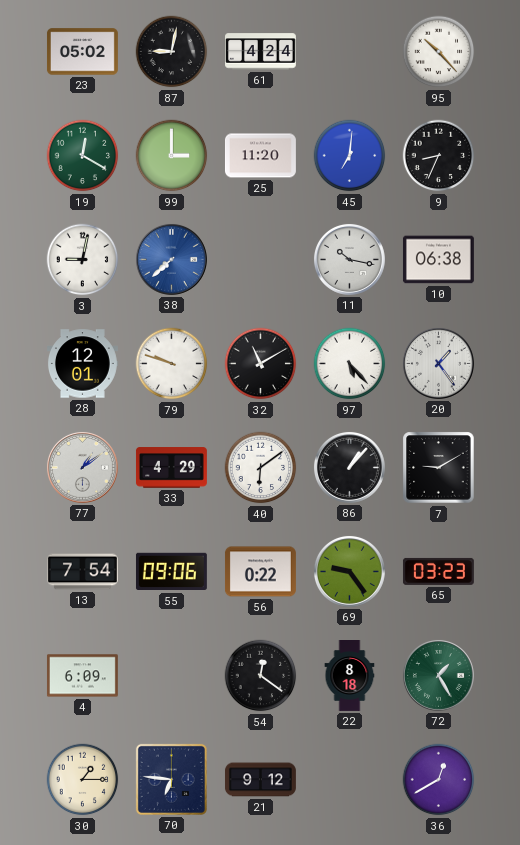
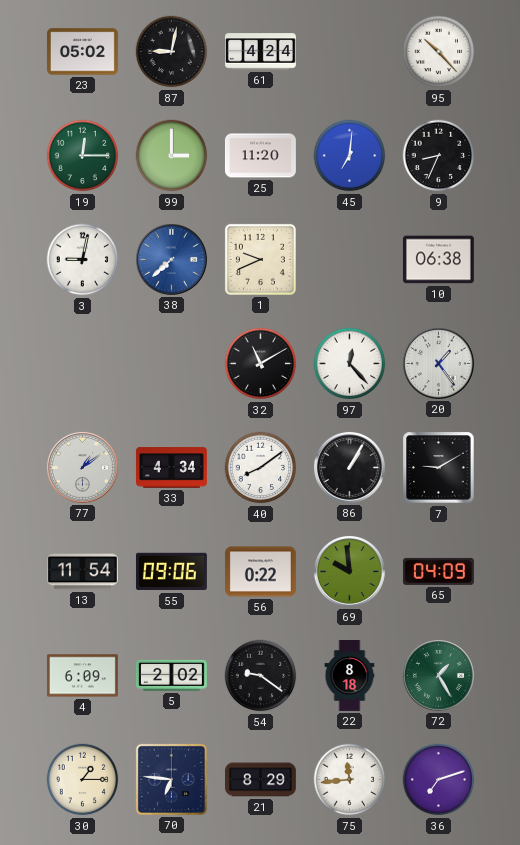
19: 12:20 -> 12:15 (83, 156)
1: none -> 9:41 (260, 259)
11: 10:17 -> none (349, 259)
28: 12:01 -> none (82, 364)
79: 9:48 -> none (172, 364)
97: 5:23 -> 12:23 (350, 364)
33: 4:29 -> 4:34 (171, 468)
40: 6:09 -> 8:09 (261, 468)
86: 1:07 -> 1:05 (349, 467)
13: 7:54 -> 11:54 (82, 572)
69: 9:24 -> 9:59 (349, 571)
65: 03:23 -> 04:09 (438, 571)
5: none -> 2:02 (171, 675)
54: 12:21 -> 9:21 (261, 676)
21: 9:12 -> 8:29 (261, 780)
75: none -> 11:44 (350, 780)
36: 12:40 -> 7:12 (439, 780)
